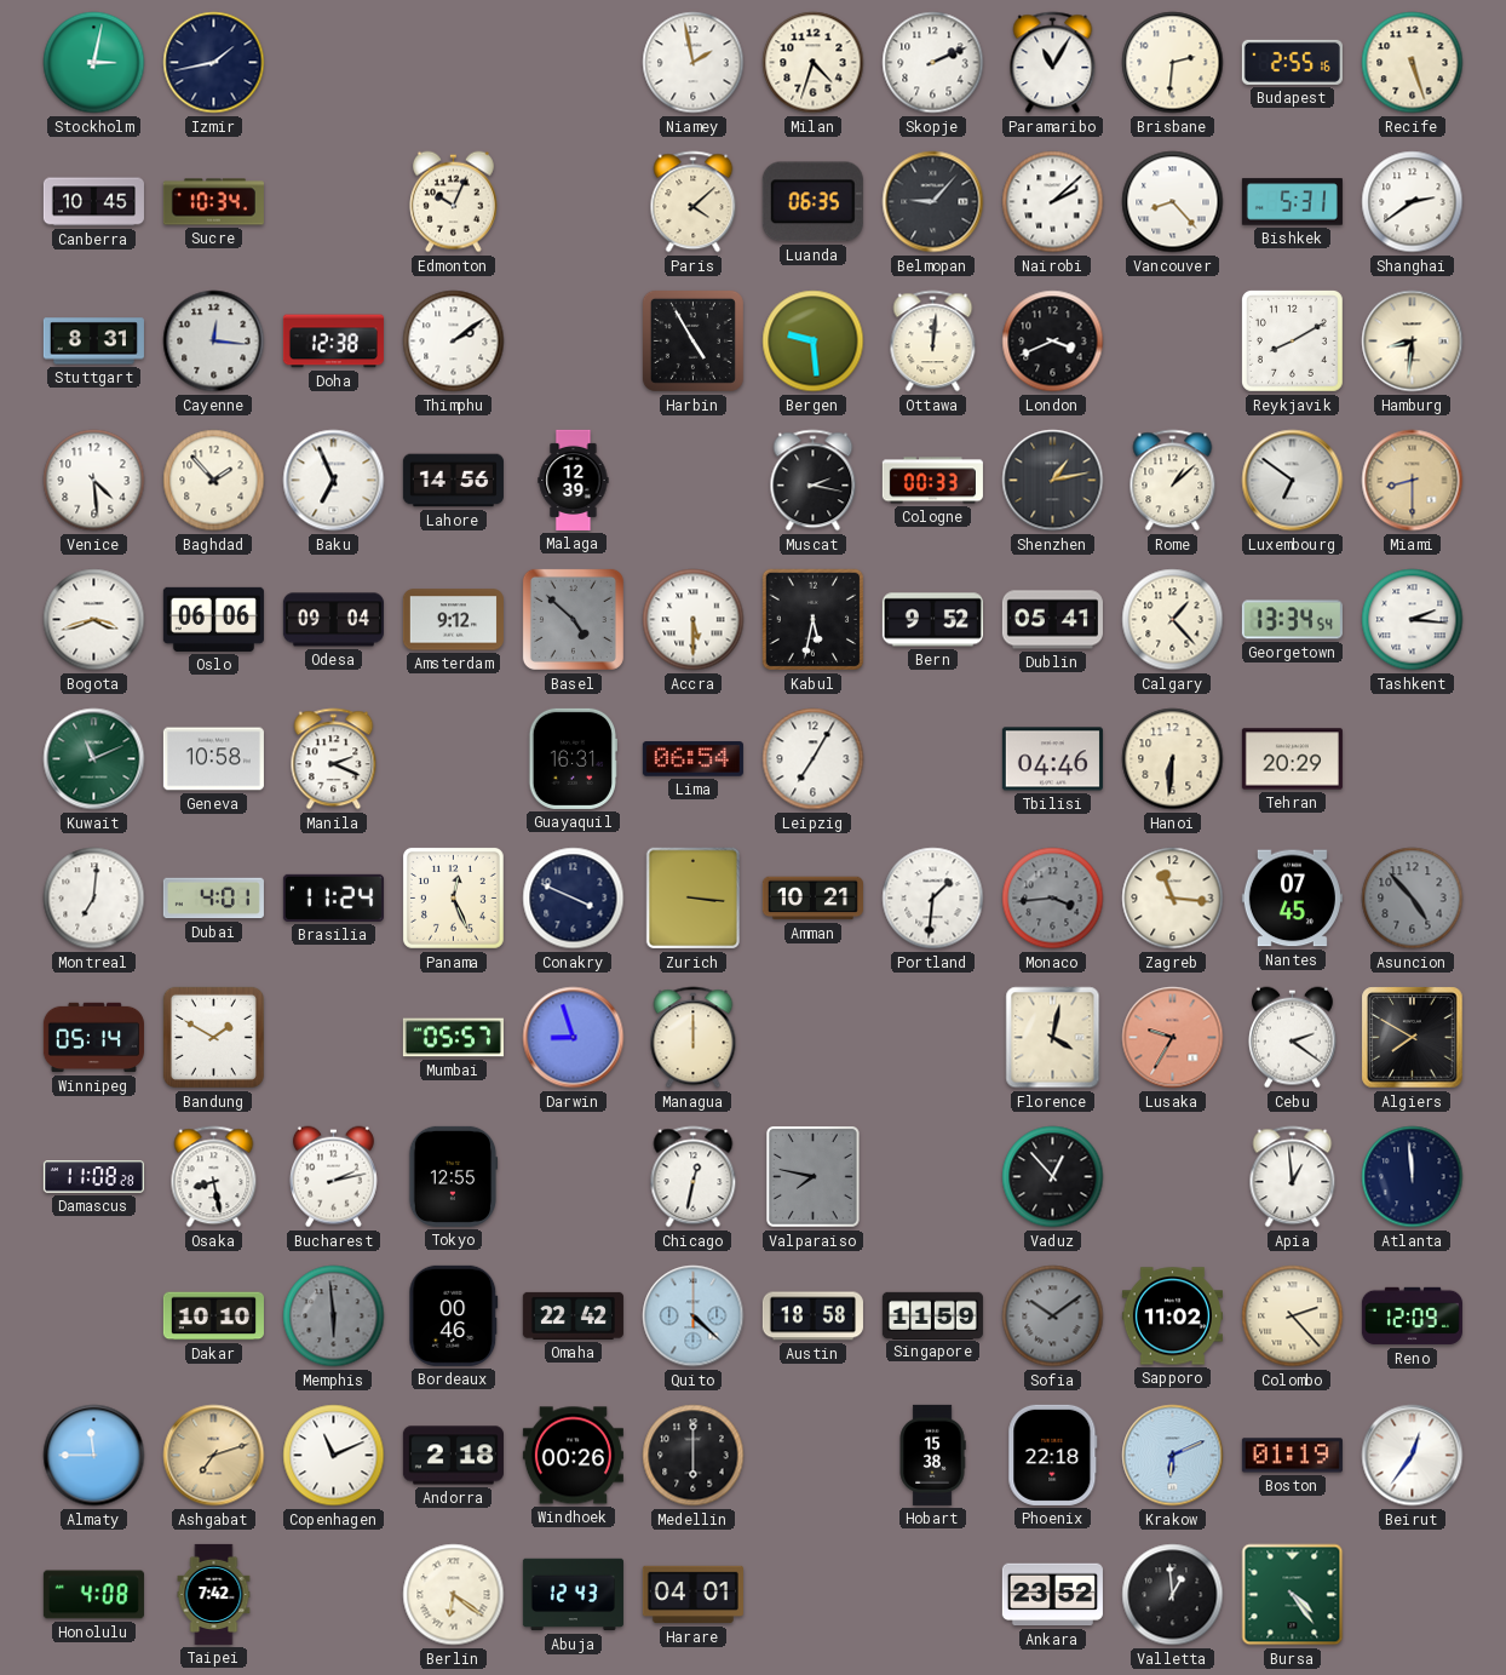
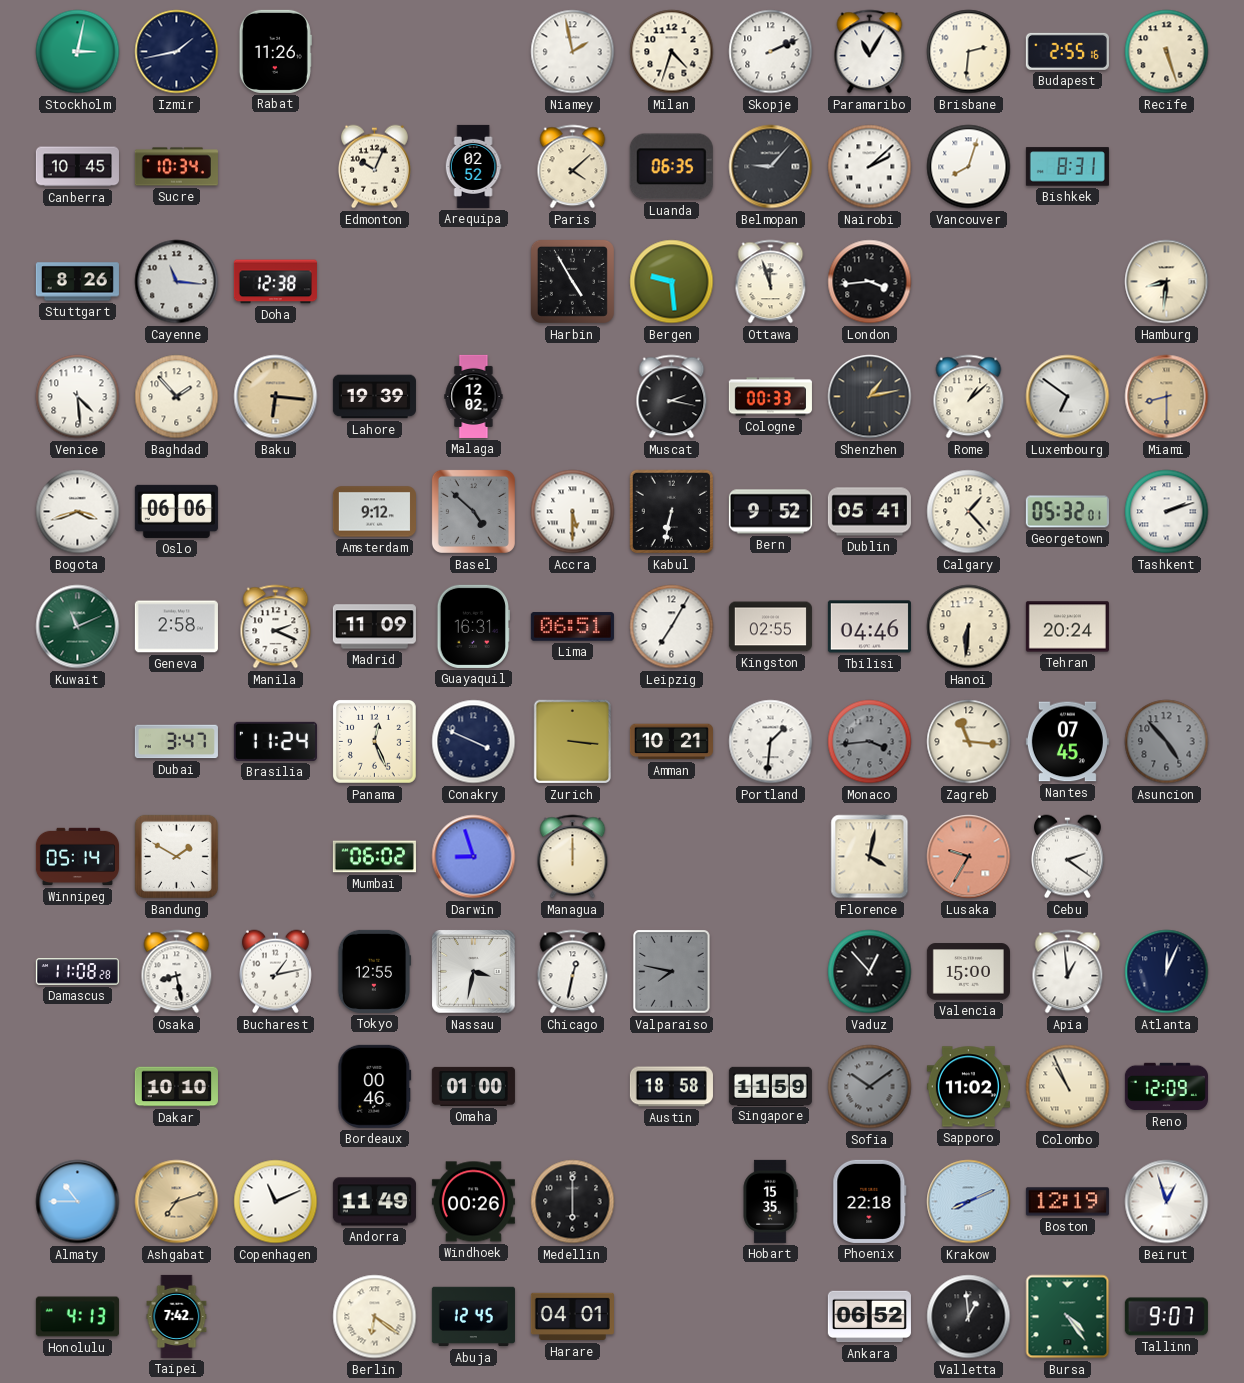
Rabat: none -> 11:26 (275, 51)
Arequipa: none -> 02:52 (473, 166)
Vancouver: 8:23 -> 8:03 (969, 167)
Bishkek: 5:31 -> 8:31 (1067, 167)
Shanghai: 2:39 -> none (1413, 202)
Stuttgart: 8:31 -> 8:26 (77, 282)
Cayenne: 12:16 -> 11:16 (177, 282)
Thimphu: 2:09 -> none (454, 342)
Ottawa: 12:01 -> 11:57 (771, 282)
London: 3:41 -> 3:44 (870, 282)
Reykjavik: 8:10 -> none (1292, 340)
Baku: 6:56 -> 6:16 (276, 397)
Baku dial: white -> champagne (276, 397)
Lahore: 14:56 -> 19:39 (374, 397)
Malaga: 12:39 -> 12:02 (474, 396)
Odesa: 09:04 -> none (333, 620)
Kabul: 5:32 -> 6:32 (672, 512)
Georgetown: 13:34 -> 05:32 (1067, 512)
Tashkent: 2:16 -> 2:12 (1167, 512)
Geneva: 10:58 -> 2:58 (176, 627)
Madrid: none -> 11:09 (374, 627)
Lima: 06:54 -> 06:51 (572, 627)
Kingston: none -> 02:55 (770, 627)
Tehran: 20:29 -> 20:24 (1067, 627)
Montreal: 7:01 -> none (94, 899)
Dubai: 4:01 -> 3:47 (176, 742)
Mumbai: 05:57 -> 06:02 (374, 857)
Algiers: 7:50 -> none (1413, 1038)
Bucharest: 2:13 -> 1:13 (275, 972)
Nassau: none -> 3:32 (474, 972)
Valencia: none -> 15:00 (968, 972)
Atlanta: 11:59 -> 12:04 (1167, 972)
Memphis: 5:59 -> none (334, 1317)
Omaha: 22:42 -> 01:00 (473, 1086)
Quito: 4:22 -> none (694, 1317)
Colombo: 2:23 -> 10:56 (1068, 1087)
Almaty: 11:45 -> 10:45 (78, 1202)
Andorra: 2:18 -> 11:49 (374, 1202)
Hobart: 15:38 -> 15:35 (770, 1201)
Krakow: 6:11 -> 8:11 (969, 1202)
Boston: 01:19 -> 12:19 (1067, 1202)
Beirut: 12:36 -> 12:57 (1167, 1202)
Honolulu: 4:08 -> 4:13 (77, 1317)
Abuja: 12:43 -> 12:45 (473, 1317)
Ankara: 23:52 -> 06:52 (869, 1317)
Tallinn: none -> 9:07 (1166, 1317)
